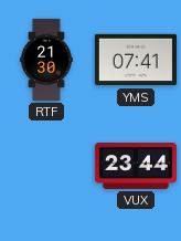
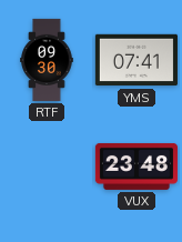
RTF: 21:30 -> 09:30 (47, 60)
VUX: 23:44 -> 23:48 (136, 167)
